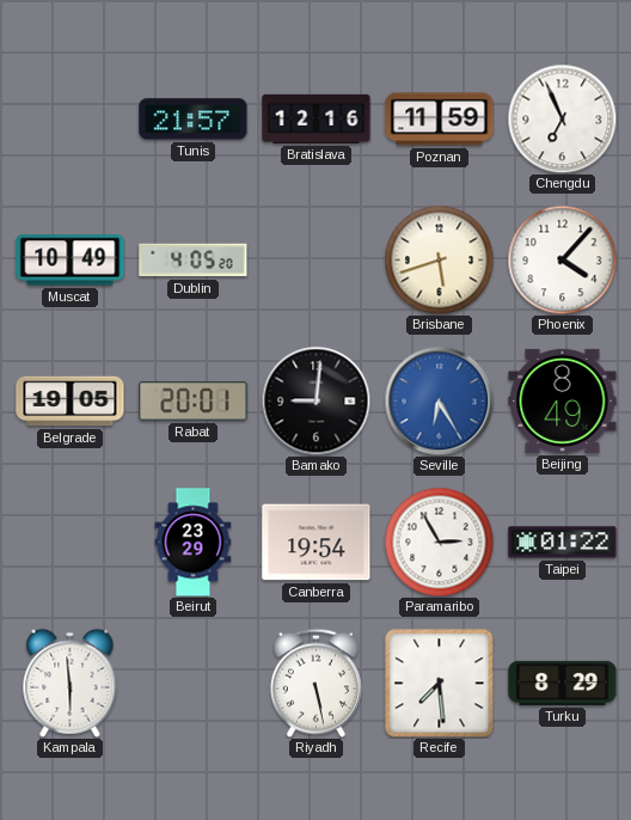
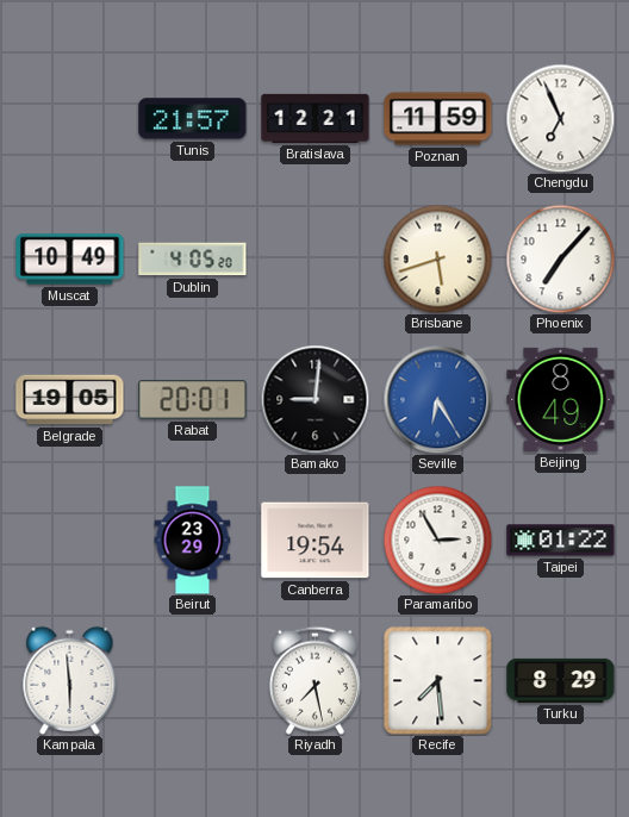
Bratislava: 12:16 -> 12:21 (316, 118)
Phoenix: 4:07 -> 7:07 (560, 258)
Riyadh: 5:28 -> 7:28 (314, 680)
